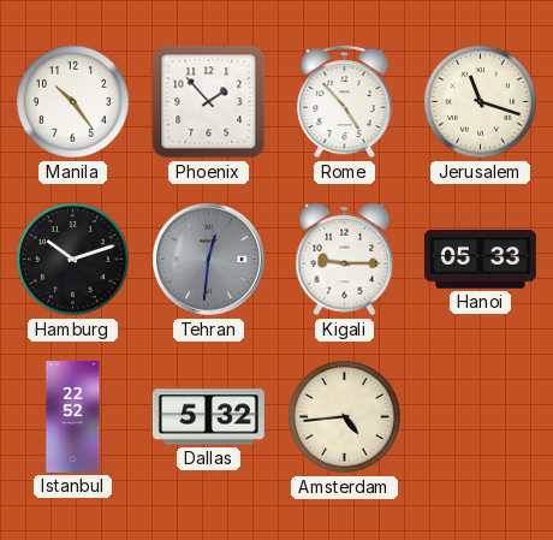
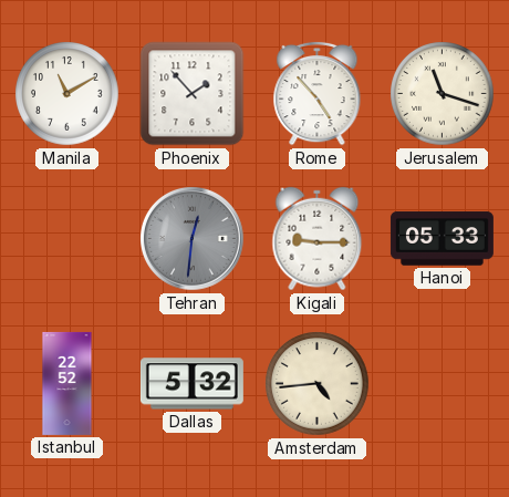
Manila: 10:24 -> 11:10 (67, 94)
Hamburg: 10:12 -> none (73, 260)
